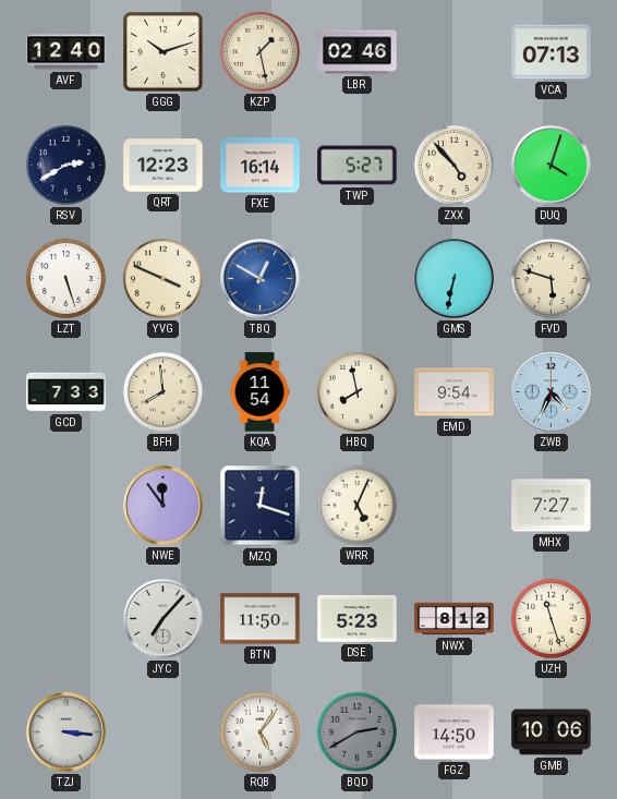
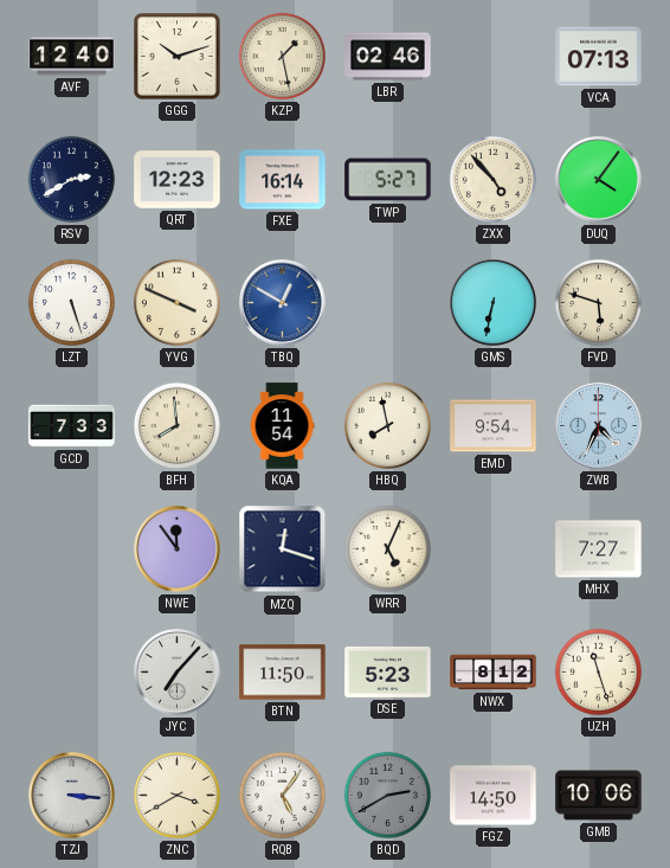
DUQ: 4:03 -> 4:06 (599, 180)
ZNC: none -> 3:40 (176, 795)
